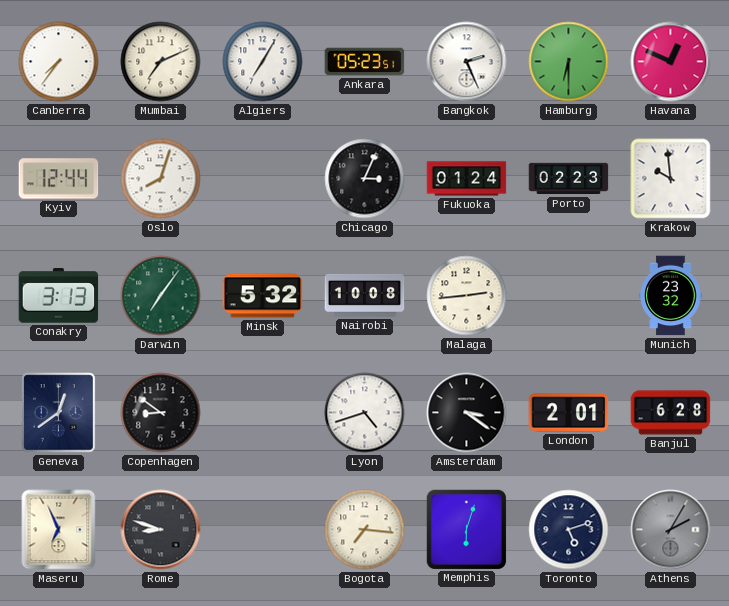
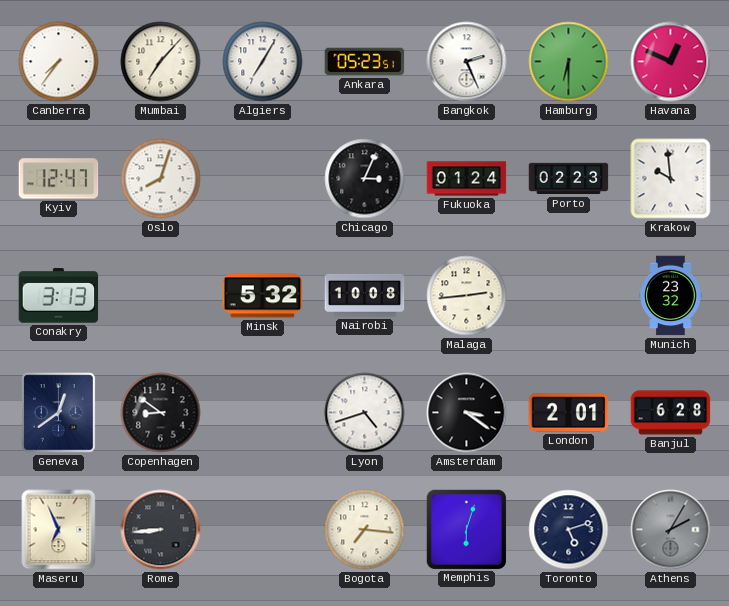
Mumbai: 7:11 -> 7:07 (161, 62)
Kyiv: 12:44 -> 12:47 (59, 179)
Darwin: 7:06 -> none (161, 296)
Rome: 8:48 -> 8:44 (161, 530)
